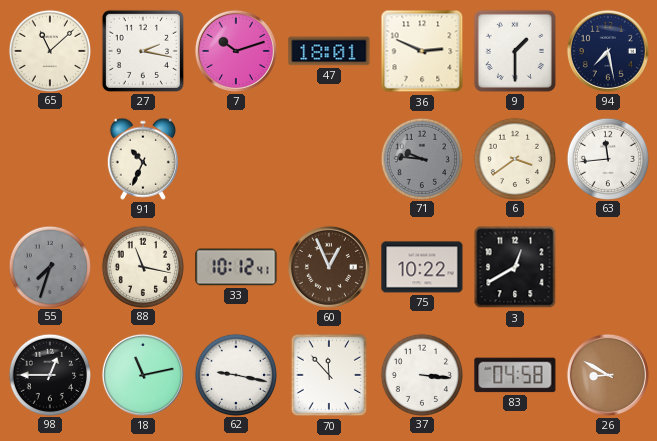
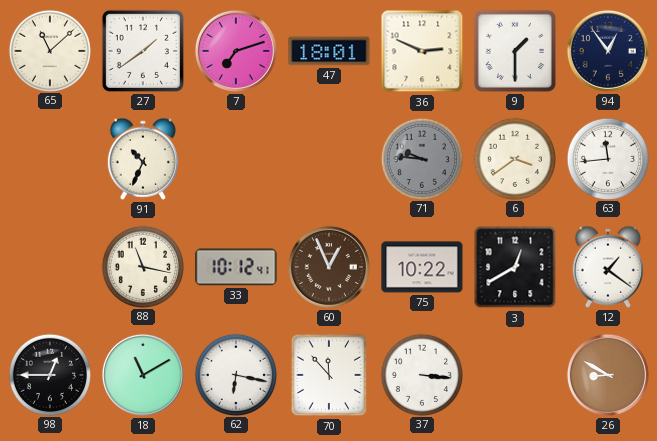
27: 2:17 -> 1:39 (143, 51)
7: 10:12 -> 7:12 (236, 51)
94: 7:28 -> 12:54 (608, 51)
55: 7:33 -> none (49, 266)
12: none -> 1:21 (608, 267)
18: 11:13 -> 11:10 (143, 375)
62: 9:17 -> 6:17 (235, 374)
83: 04:58 -> none (515, 375)
